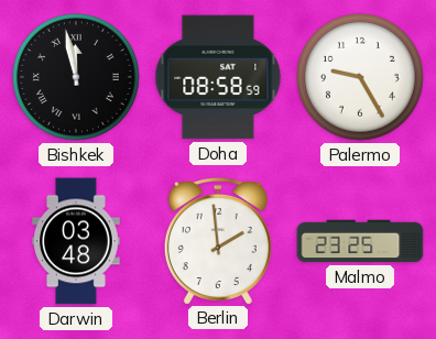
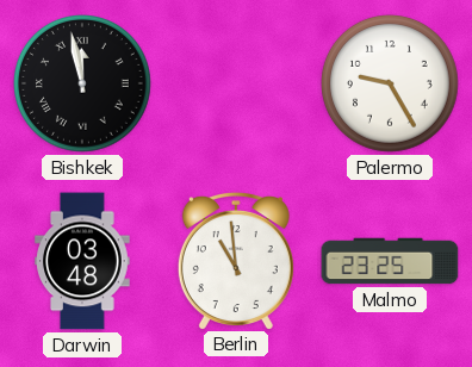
Doha: 08:58 -> none (218, 77)
Berlin: 1:59 -> 10:59 (236, 261)
